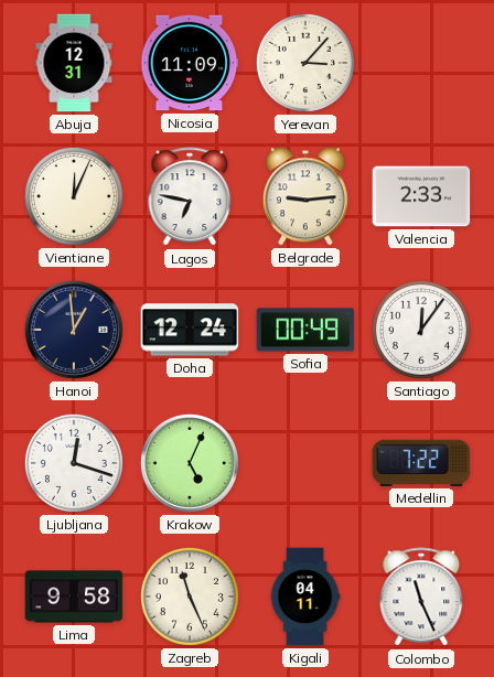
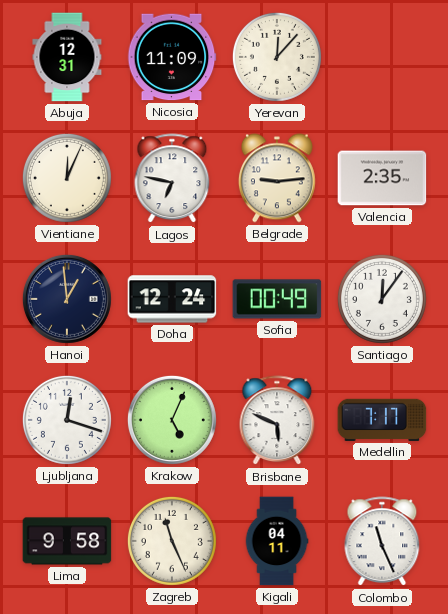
Yerevan: 3:07 -> 12:07 (277, 57)
Valencia: 2:33 -> 2:35 (382, 178)
Brisbane: none -> 5:49 (277, 421)
Medellin: 7:22 -> 7:17 (382, 420)
